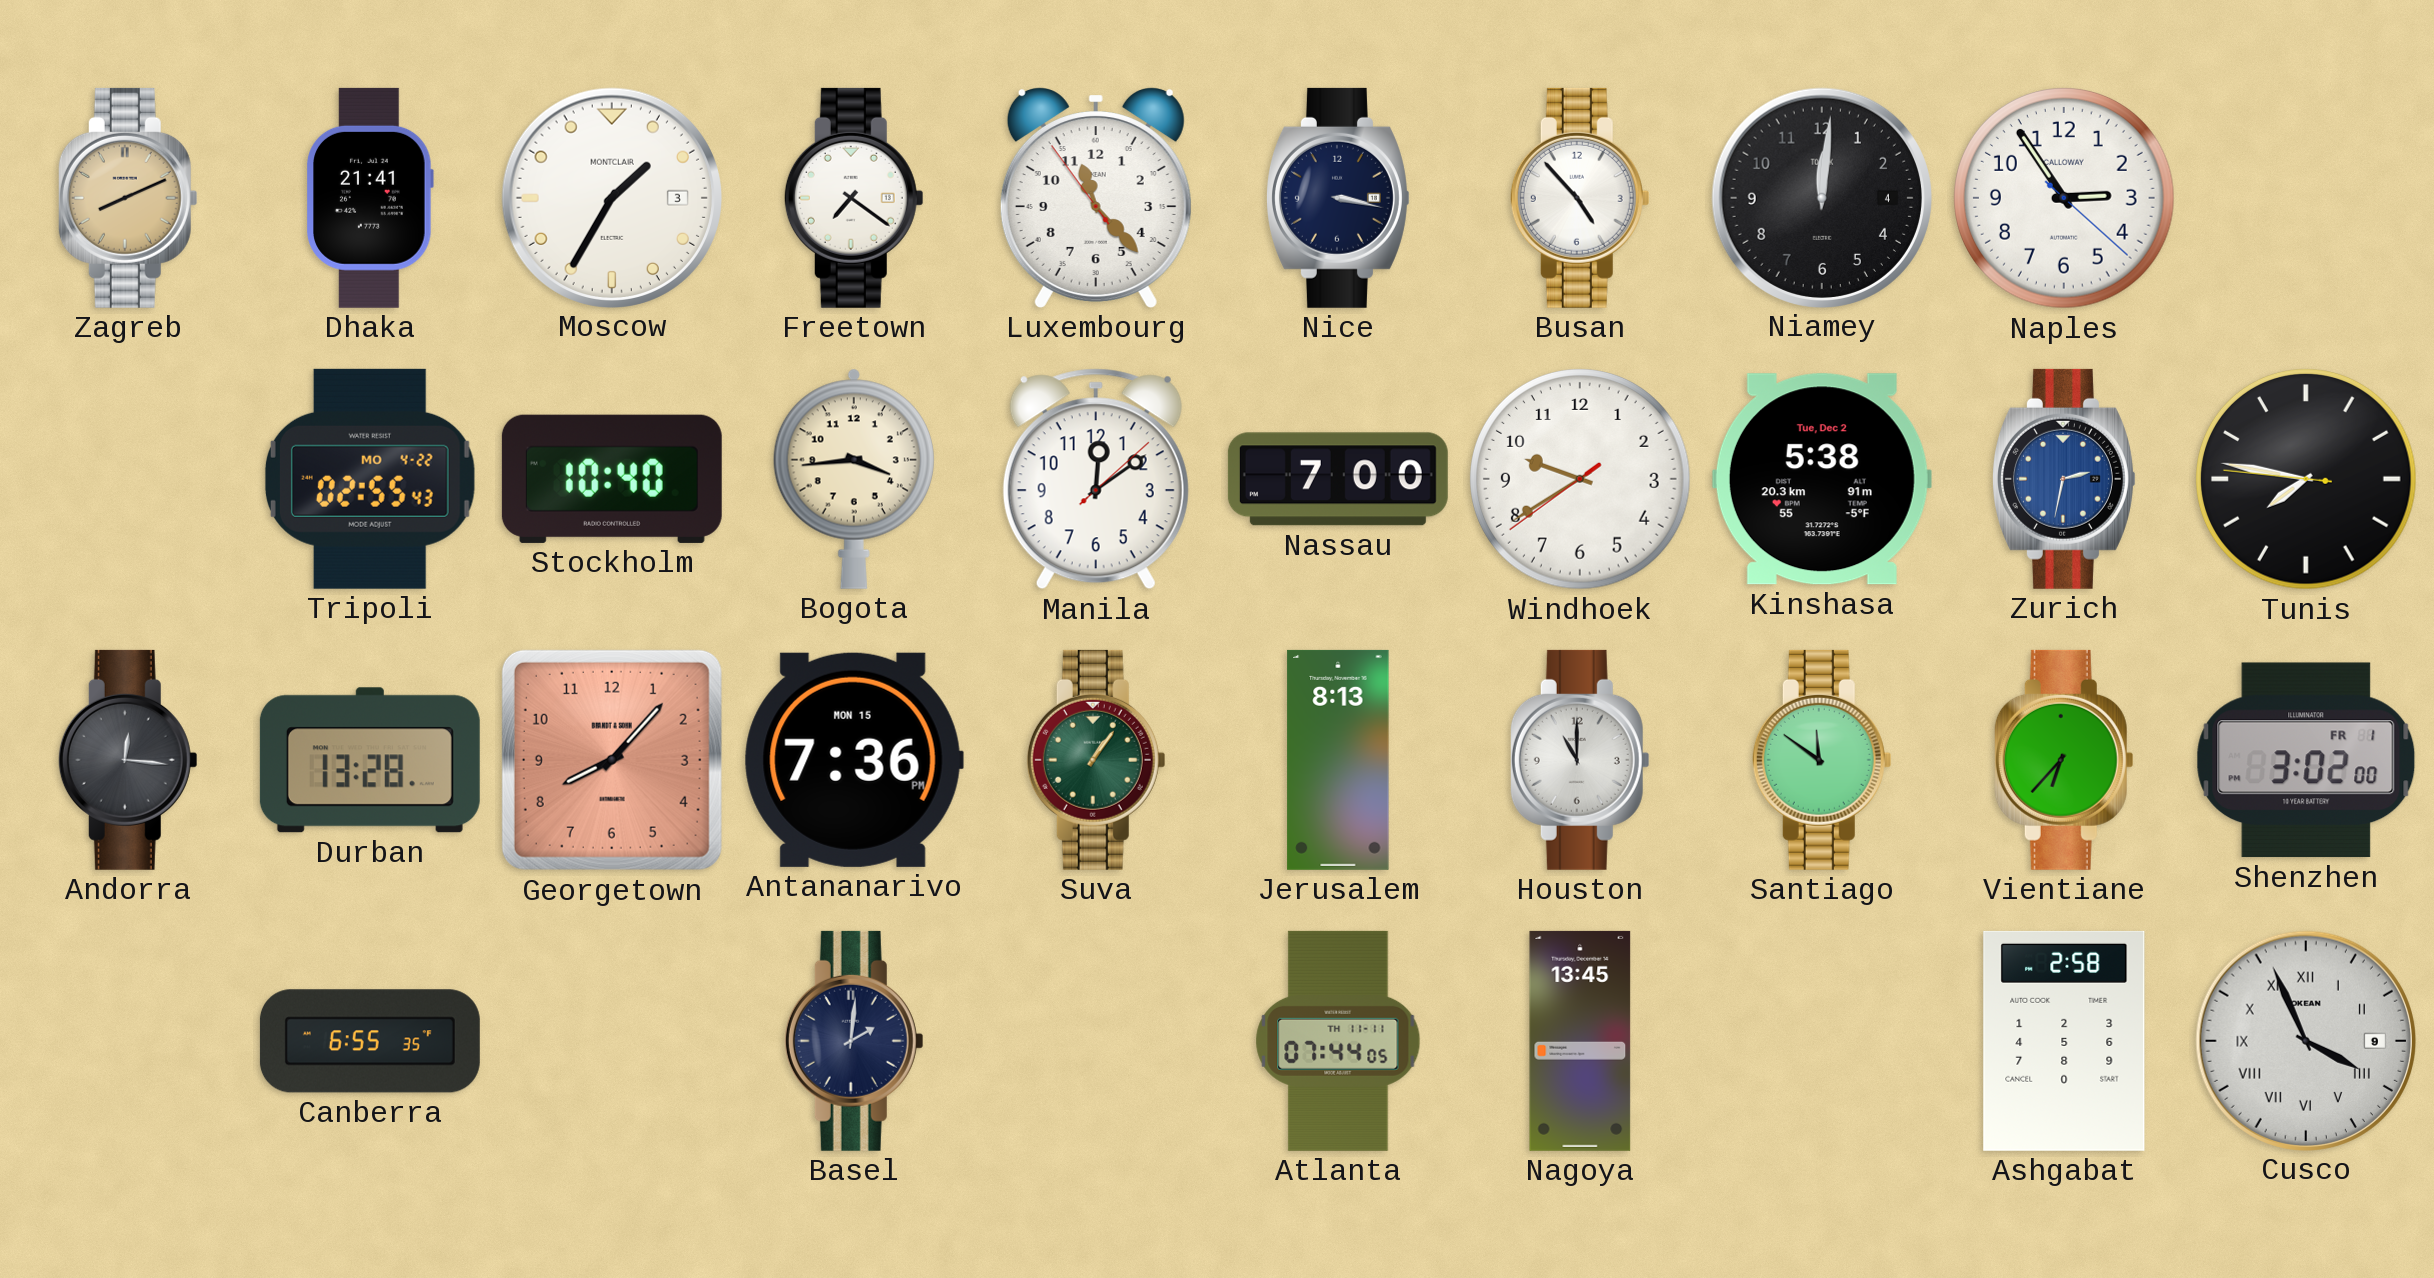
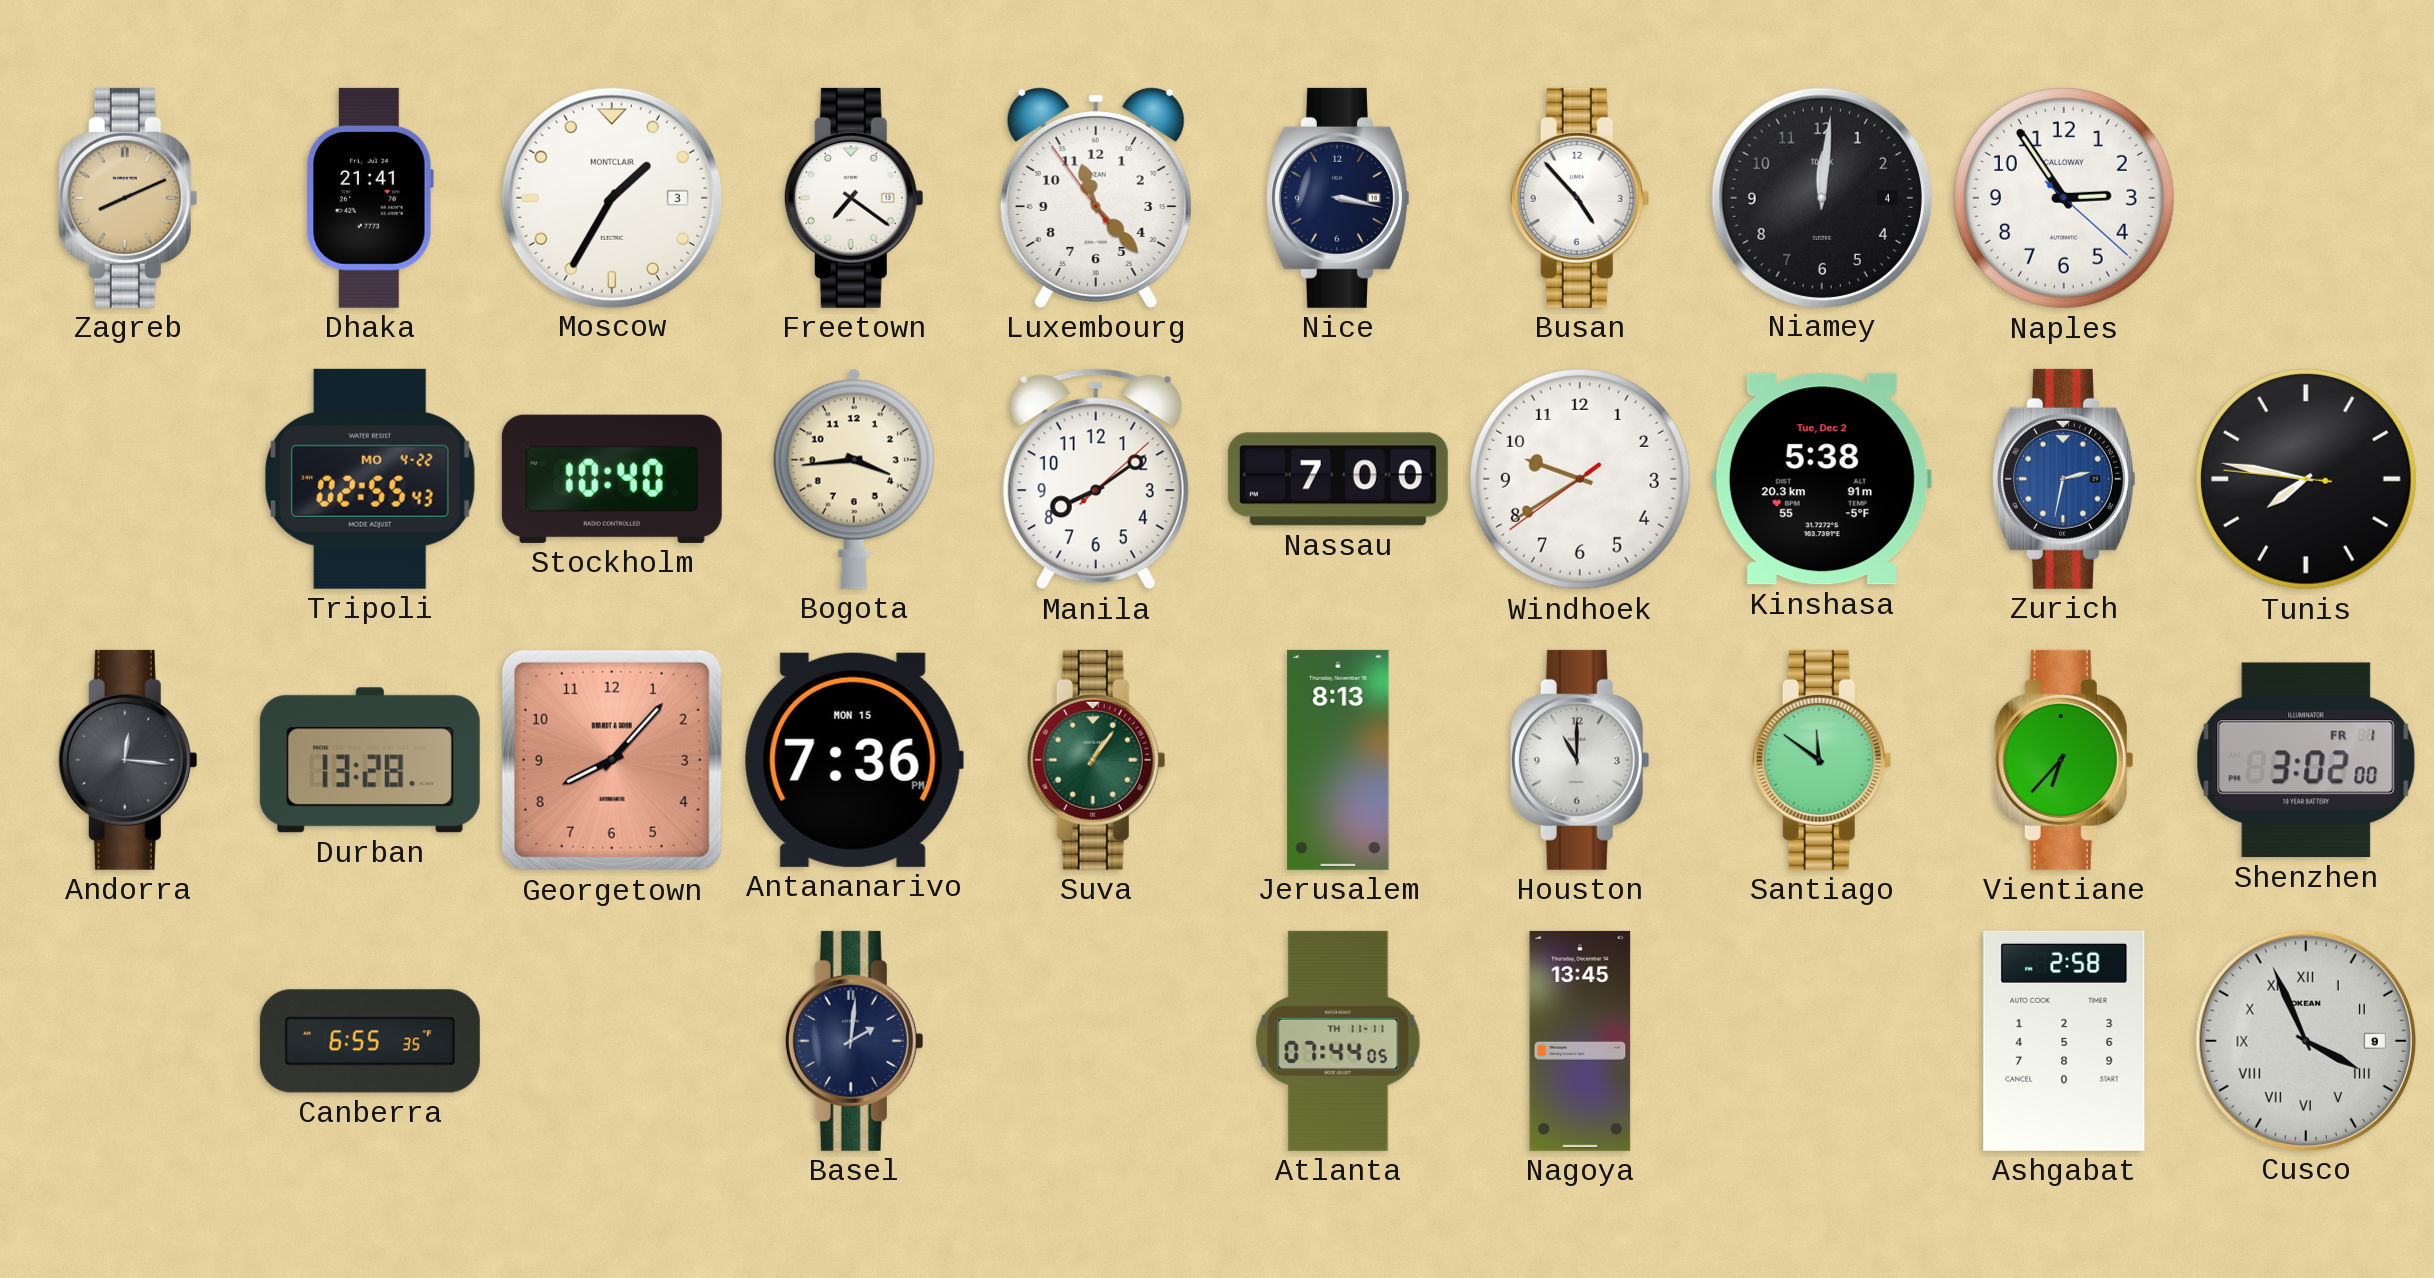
Manila: 12:09 -> 8:09 (1096, 479)
